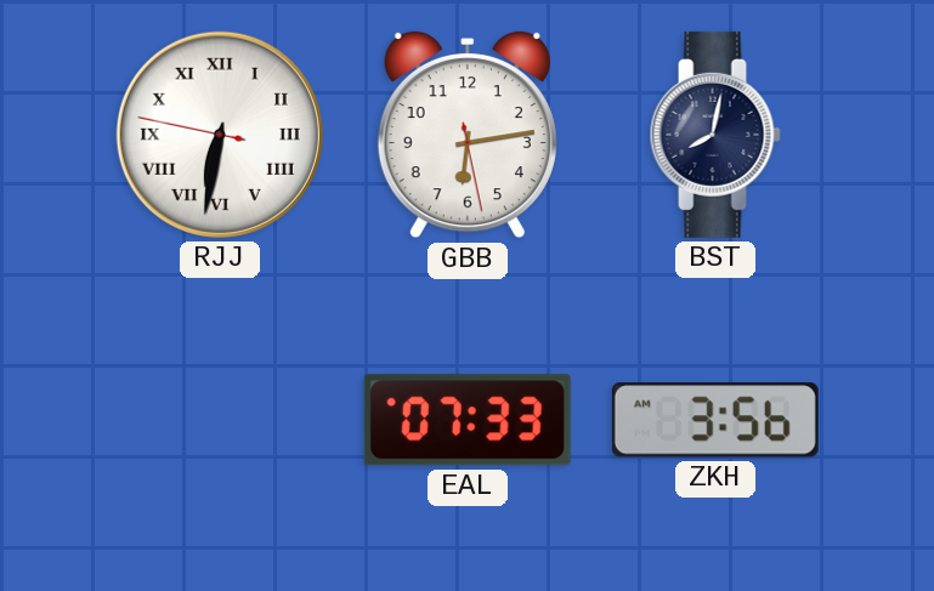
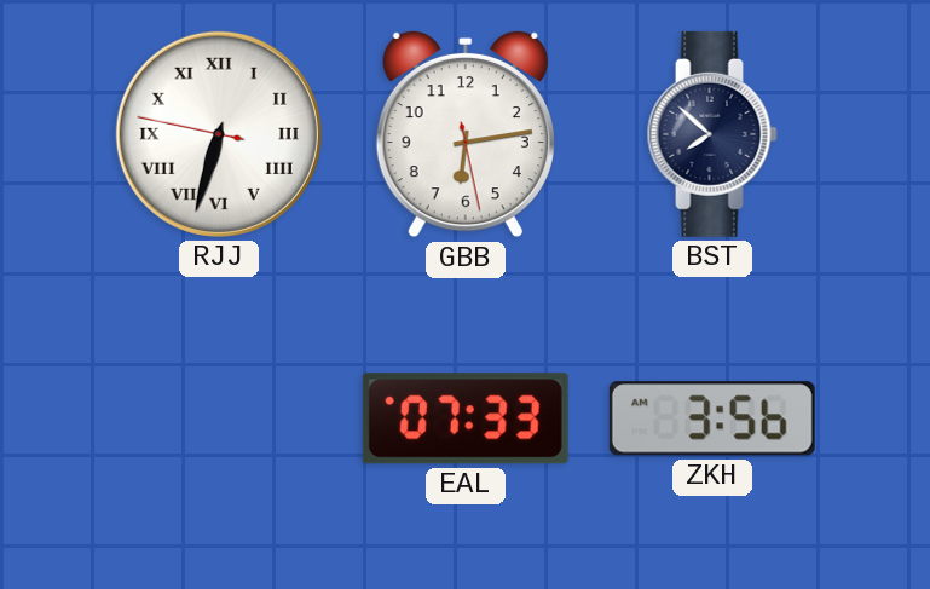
RJJ: 6:31 -> 6:32 (219, 134)
BST: 8:02 -> 7:52 (712, 134)
